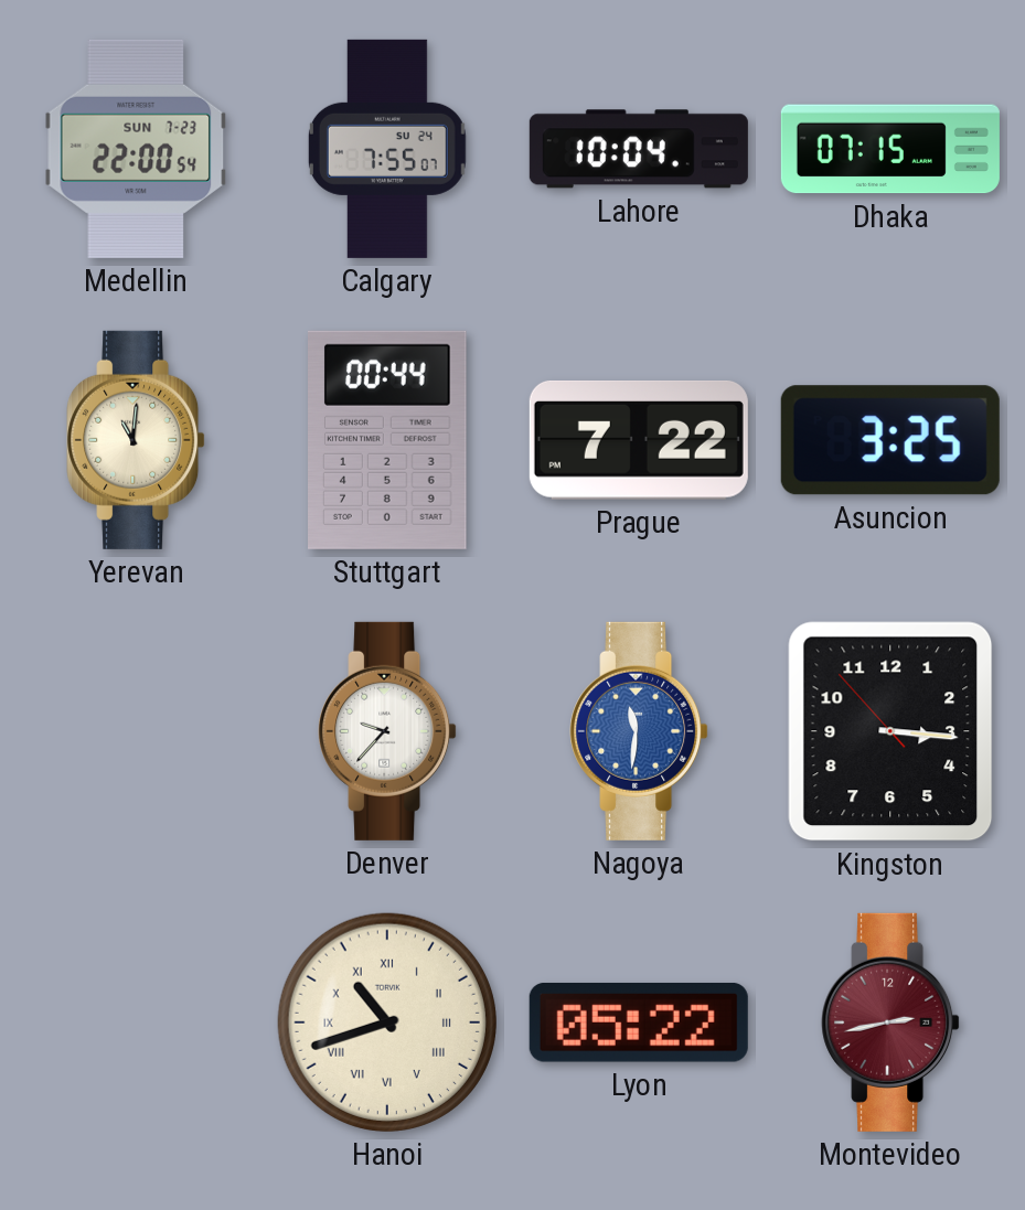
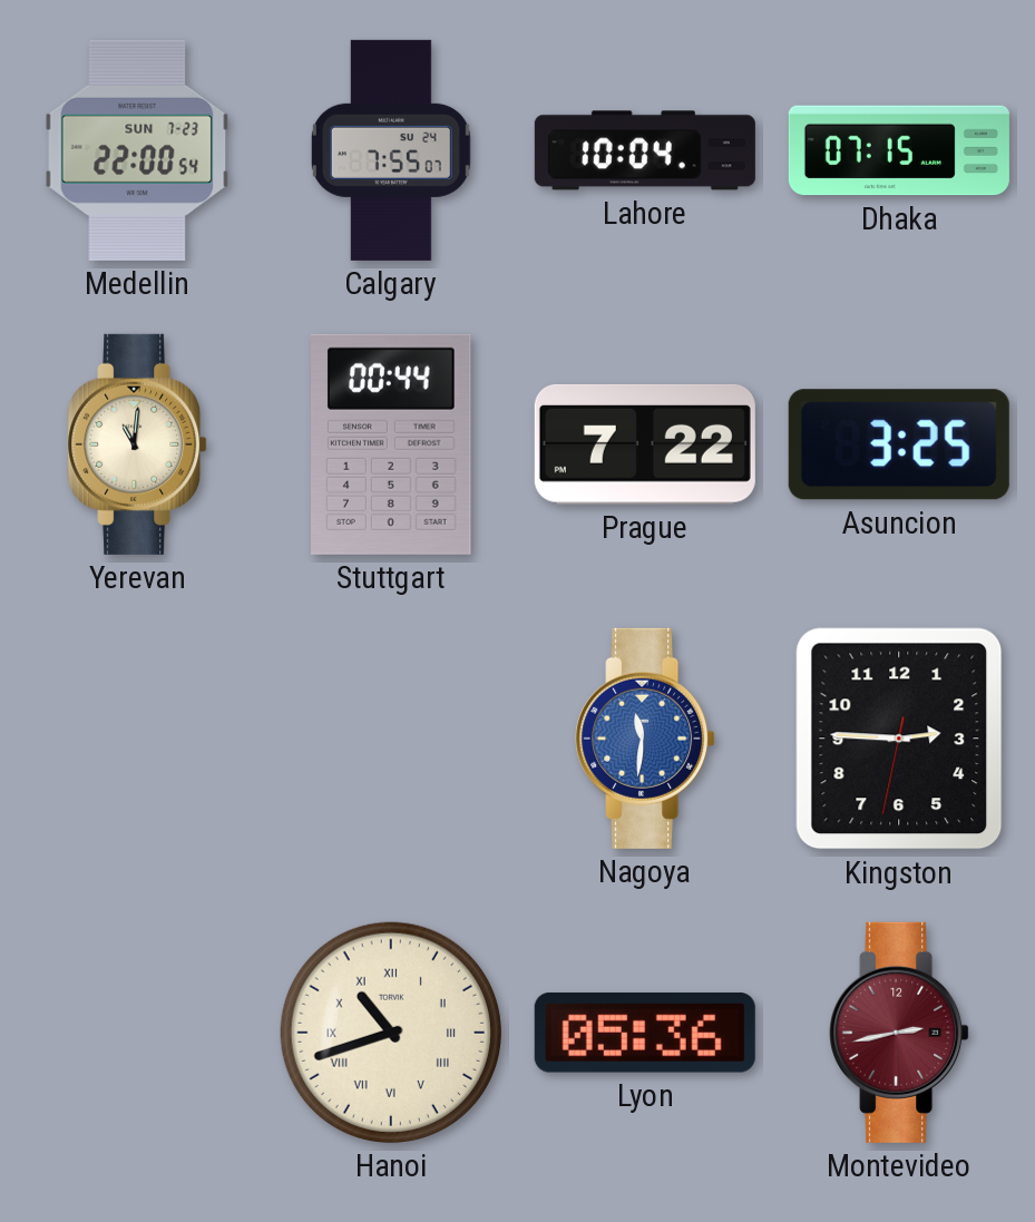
Denver: 9:37 -> none (387, 731)
Kingston: 3:15 -> 2:45 (899, 739)
Lyon: 05:22 -> 05:36 (645, 1033)
